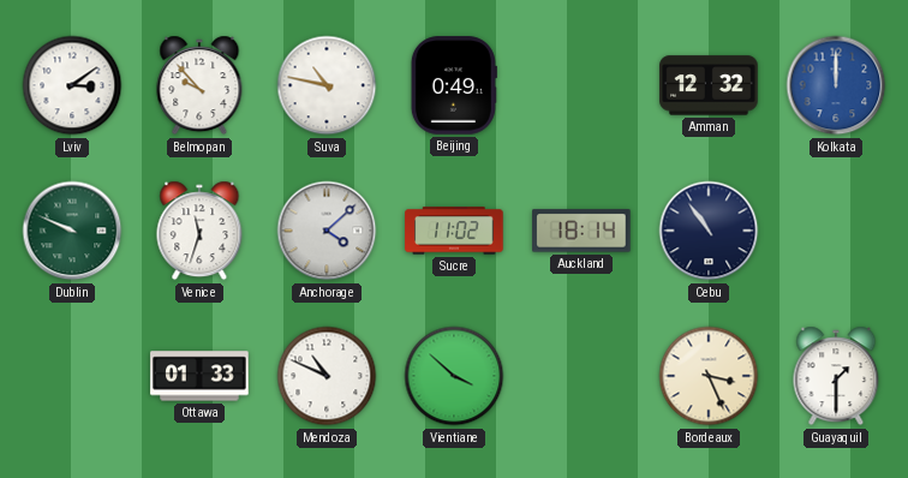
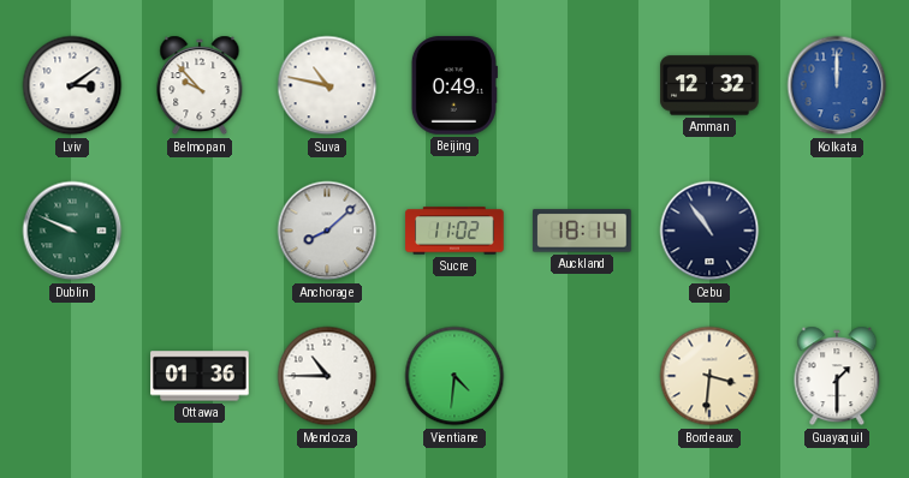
Venice: 11:33 -> none (199, 231)
Anchorage: 4:08 -> 8:08 (327, 231)
Ottawa: 01:33 -> 01:36 (200, 376)
Mendoza: 10:49 -> 10:45 (327, 376)
Vientiane: 3:52 -> 4:31 (454, 376)
Bordeaux: 3:26 -> 3:31 (709, 376)
